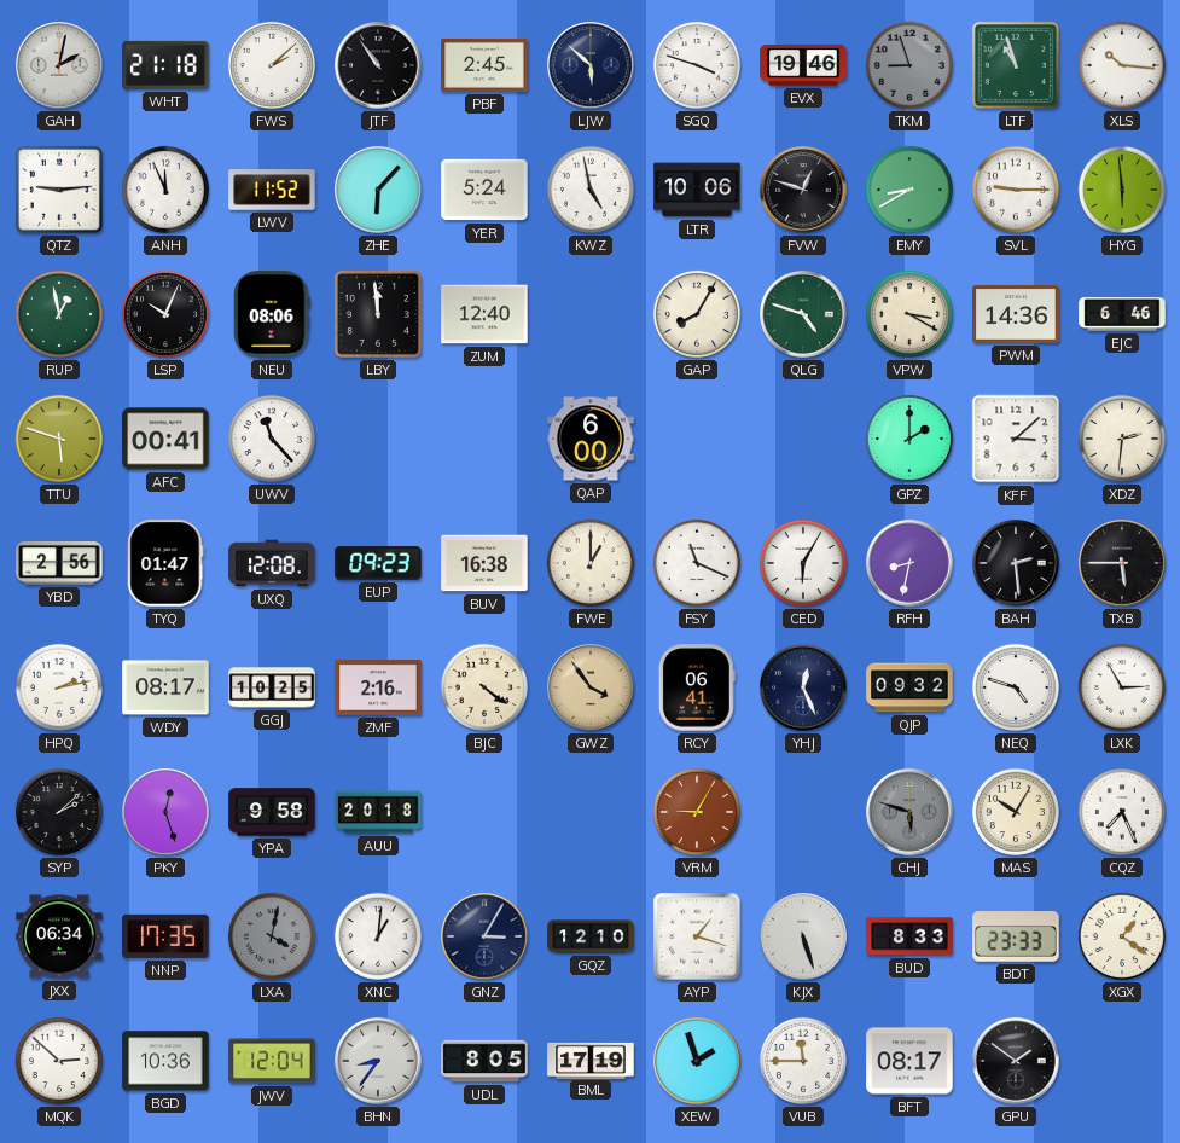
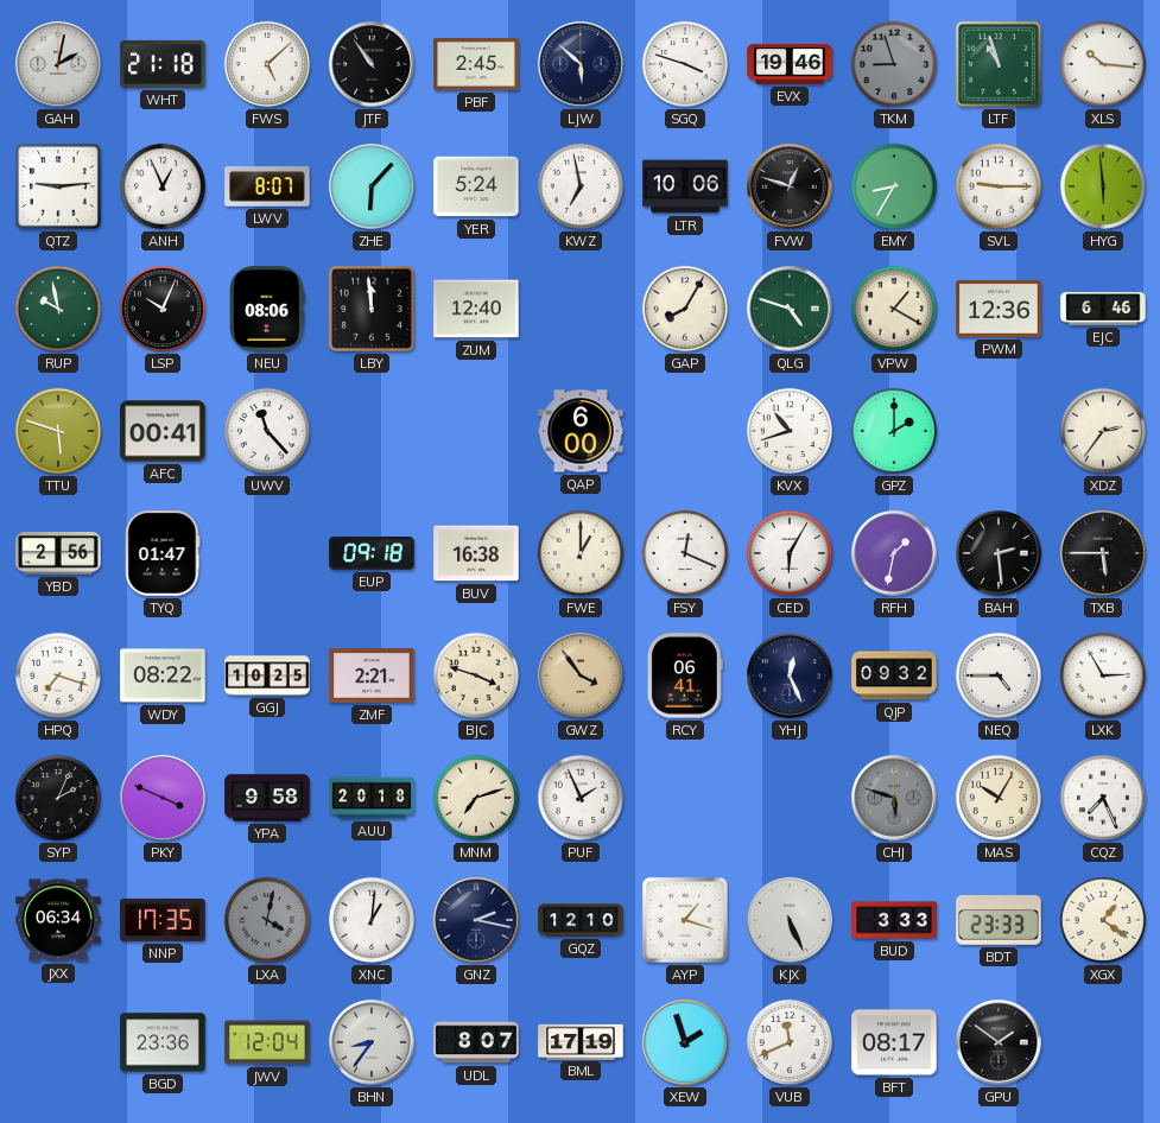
FWS: 2:08 -> 5:08 (267, 64)
ANH: 11:56 -> 12:56 (163, 186)
LWV: 11:52 -> 8:07 (267, 186)
KWZ: 4:58 -> 6:58 (581, 186)
EMY: 8:40 -> 8:35 (894, 186)
RUP: 12:58 -> 9:58 (58, 309)
VPW: 3:20 -> 1:20 (894, 309)
PWM: 14:36 -> 12:36 (999, 309)
KVX: none -> 10:42 (790, 431)
KFF: 3:08 -> none (1016, 439)
XDZ: 2:31 -> 2:36 (1103, 431)
UXQ: 12:08 -> none (272, 563)
EUP: 09:23 -> 09:18 (372, 553)
FSY: 11:19 -> 12:19 (685, 553)
RFH: 8:32 -> 1:32 (894, 553)
HPQ: 2:13 -> 7:18 (58, 675)
WDY: 08:17 -> 08:22 (163, 675)
ZMF: 2:16 -> 2:21 (372, 675)
BJC: 4:21 -> 3:48 (476, 675)
NEQ: 4:48 -> 4:45 (999, 675)
SYP: 2:08 -> 2:04 (58, 798)
PKY: 12:27 -> 3:49 (163, 798)
MNM: none -> 7:12 (476, 798)
PUF: none -> 1:56 (581, 798)
VRM: 9:05 -> none (697, 812)
GNZ: 3:05 -> 2:17 (476, 920)
KJX: 5:27 -> 5:26 (790, 920)
BUD: 8:33 -> 3:33 (894, 920)
MQK: 2:52 -> none (59, 1061)
BGD: 10:36 -> 23:36 (163, 1042)
UDL: 8:05 -> 8:07 (476, 1042)
VUB: 11:45 -> 11:41 (790, 1042)
